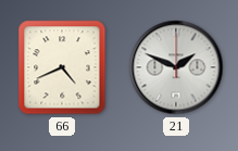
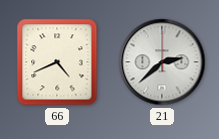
21: 1:49 -> 2:38 (162, 62)
